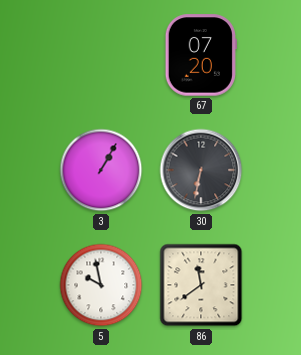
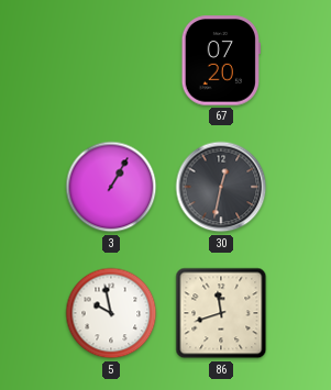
30: 6:32 -> 12:32 (221, 187)
86: 11:39 -> 11:42 (221, 313)
